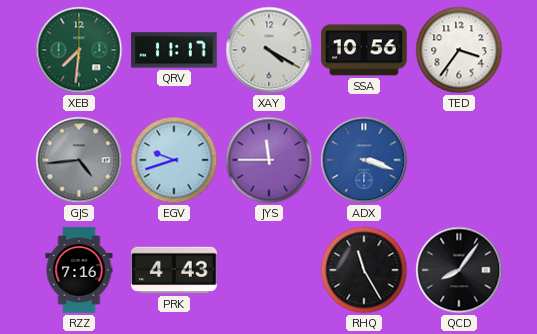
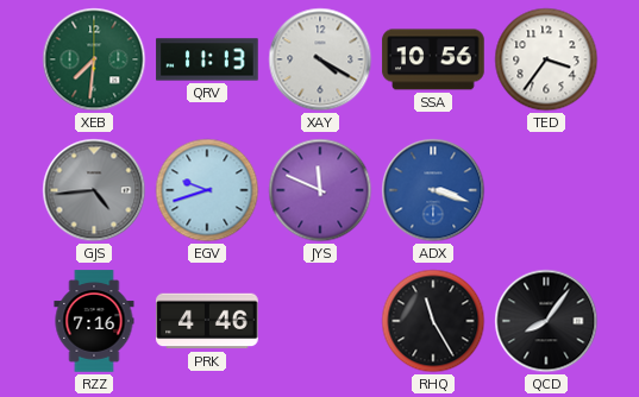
QRV: 11:17 -> 11:13 (207, 59)
JYS: 11:45 -> 11:49 (320, 190)
PRK: 4:43 -> 4:46 (207, 321)
